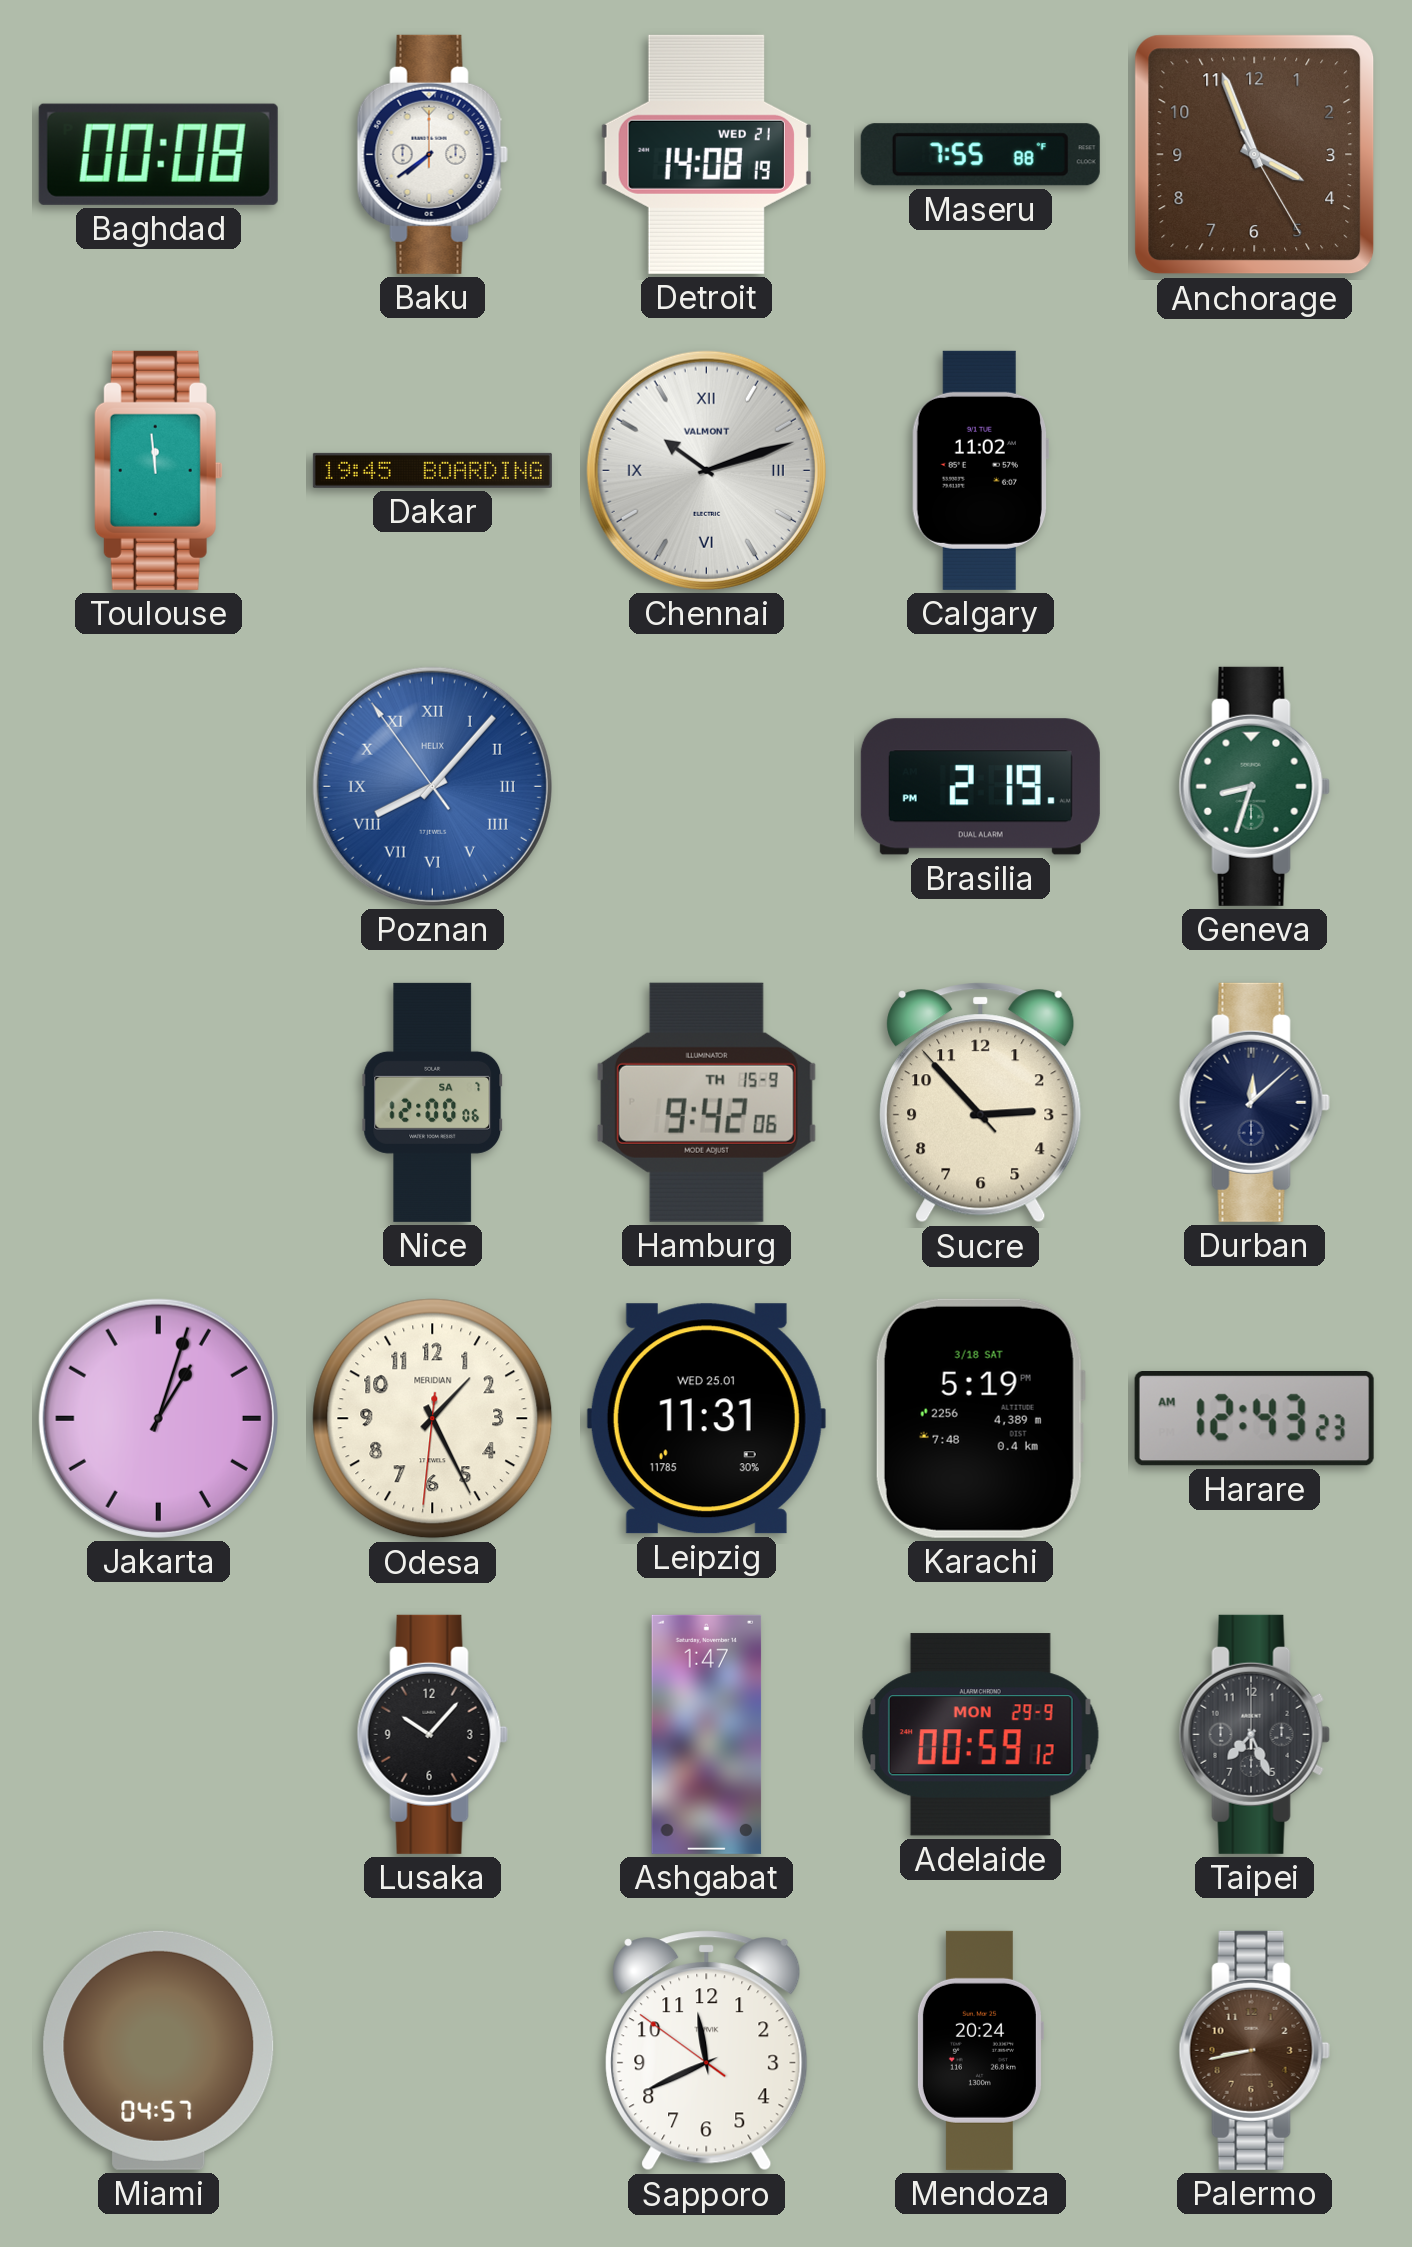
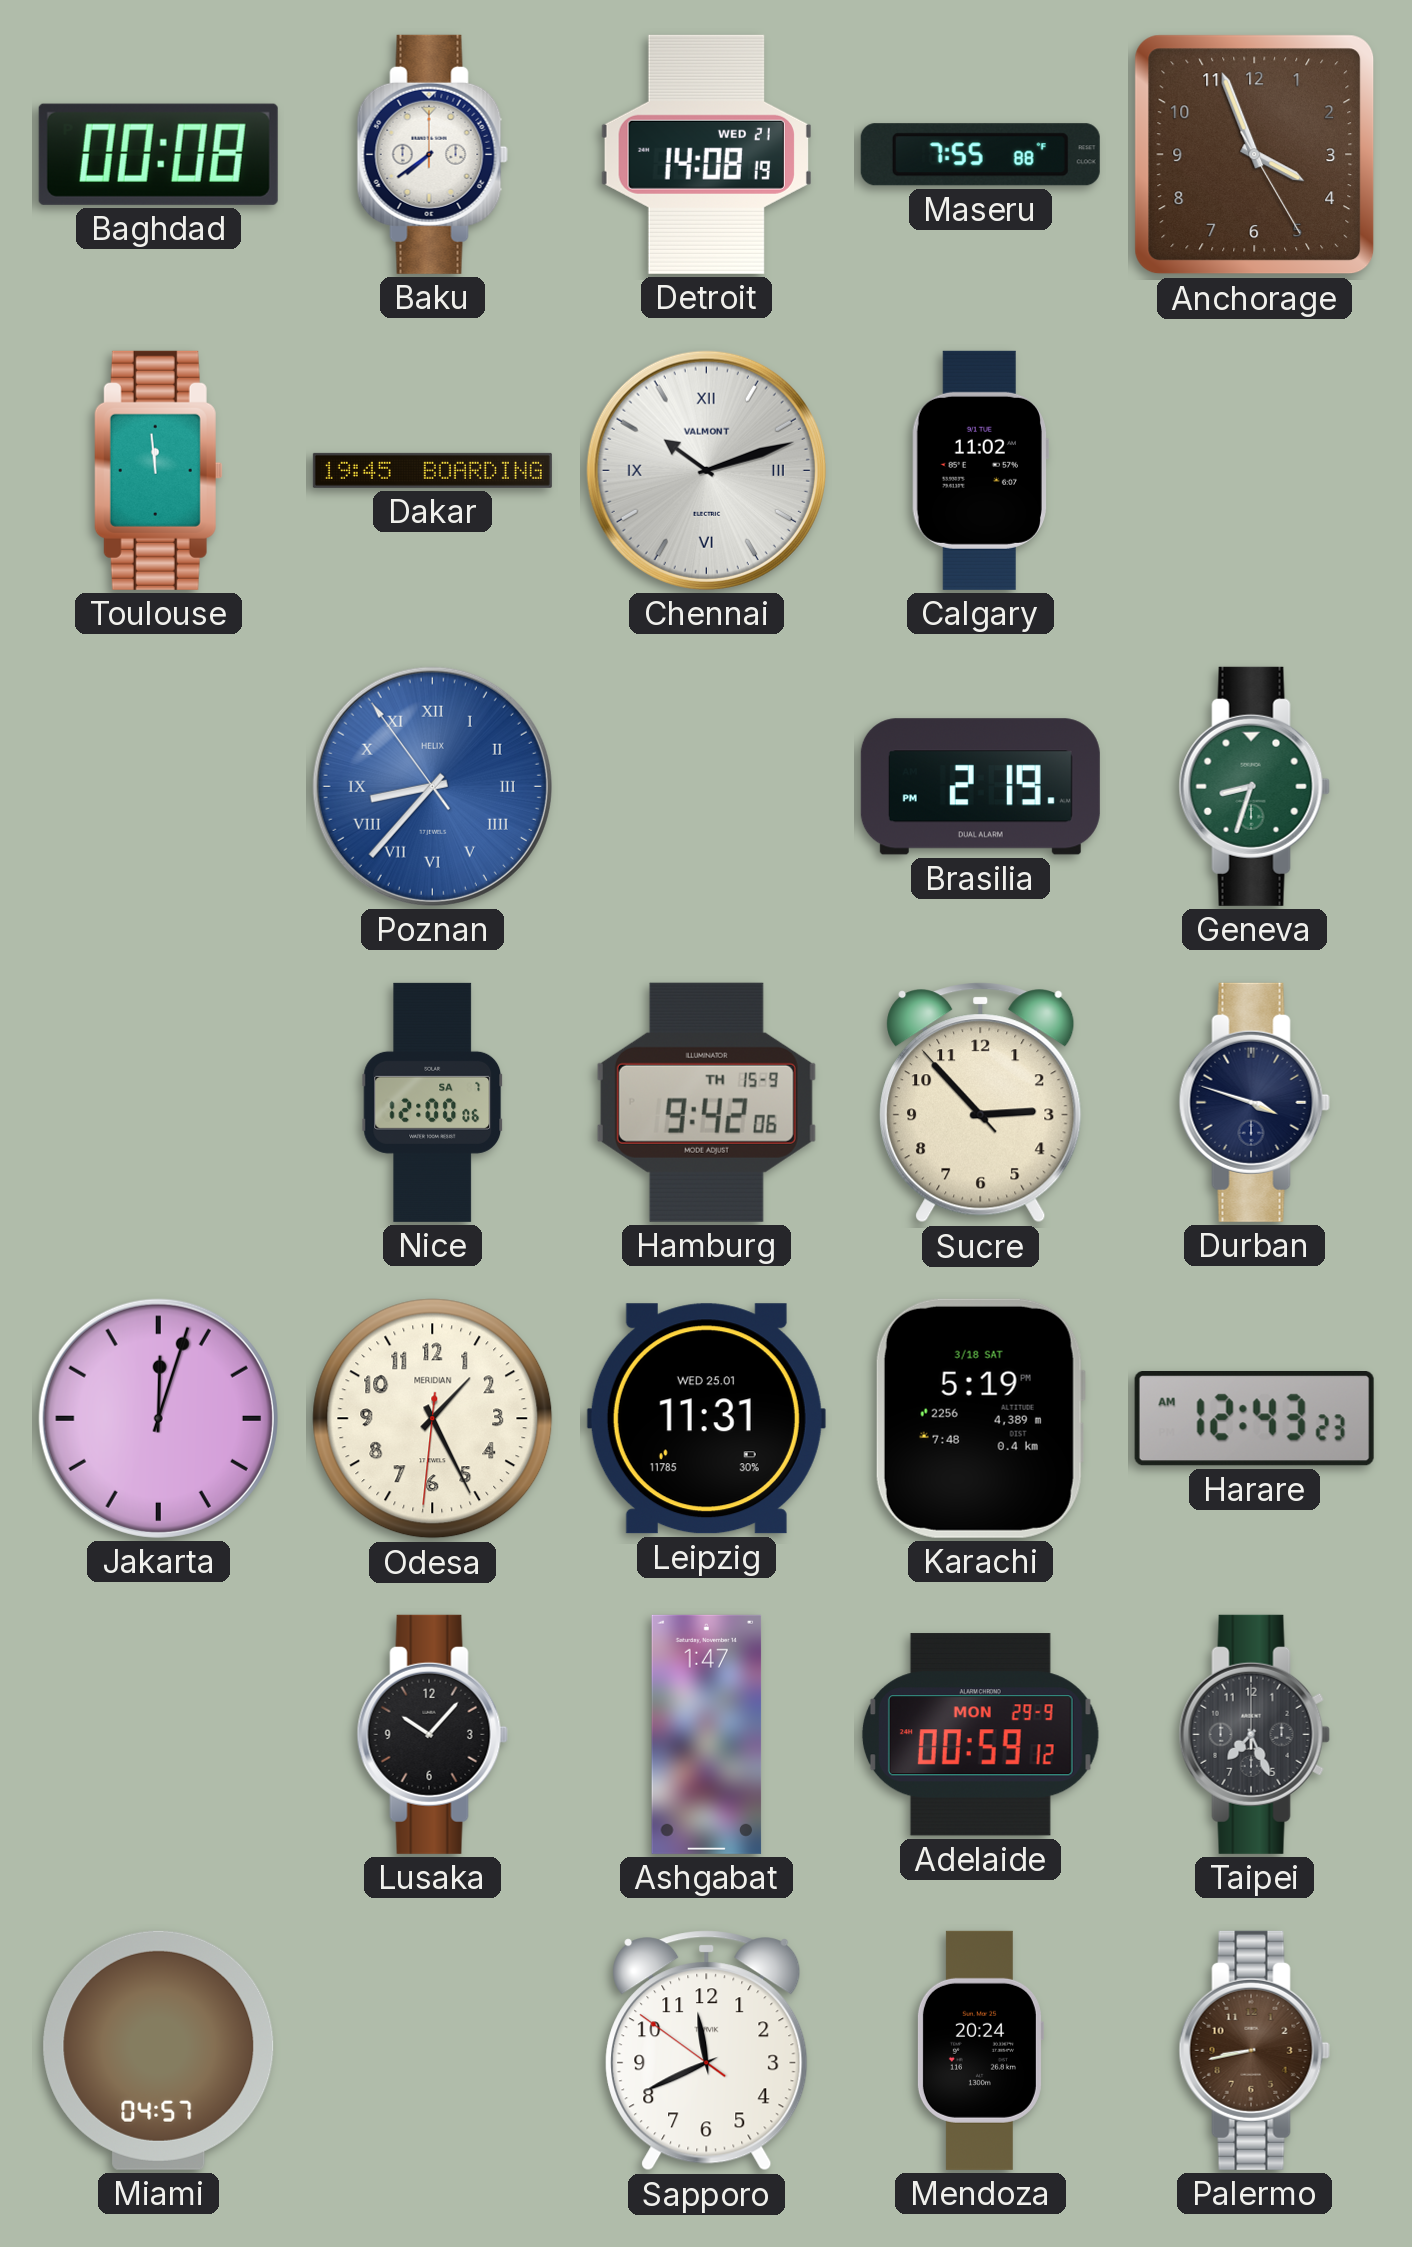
Poznan: 8:06 -> 8:36 (432, 786)
Durban: 12:08 -> 3:48 (1254, 1102)
Jakarta: 1:03 -> 12:03 (158, 1418)
